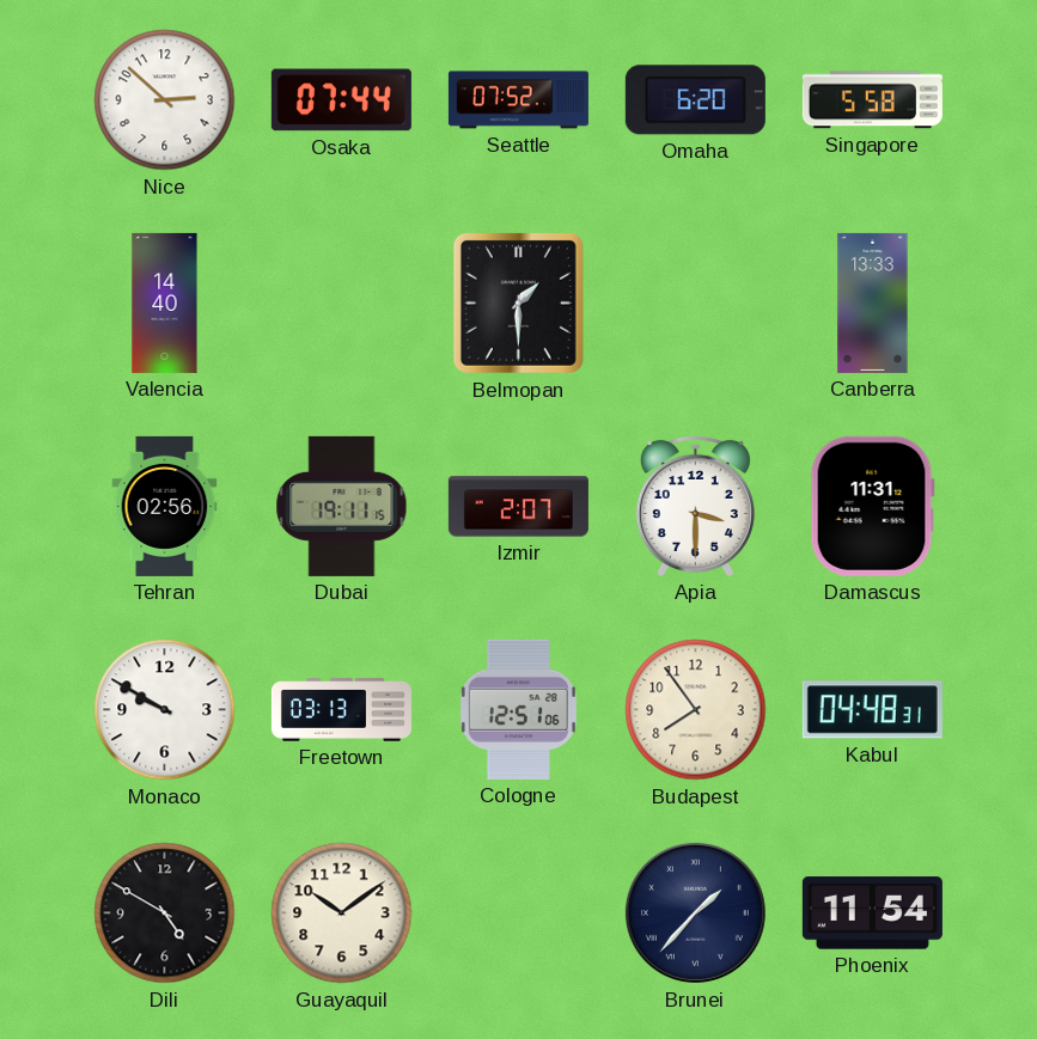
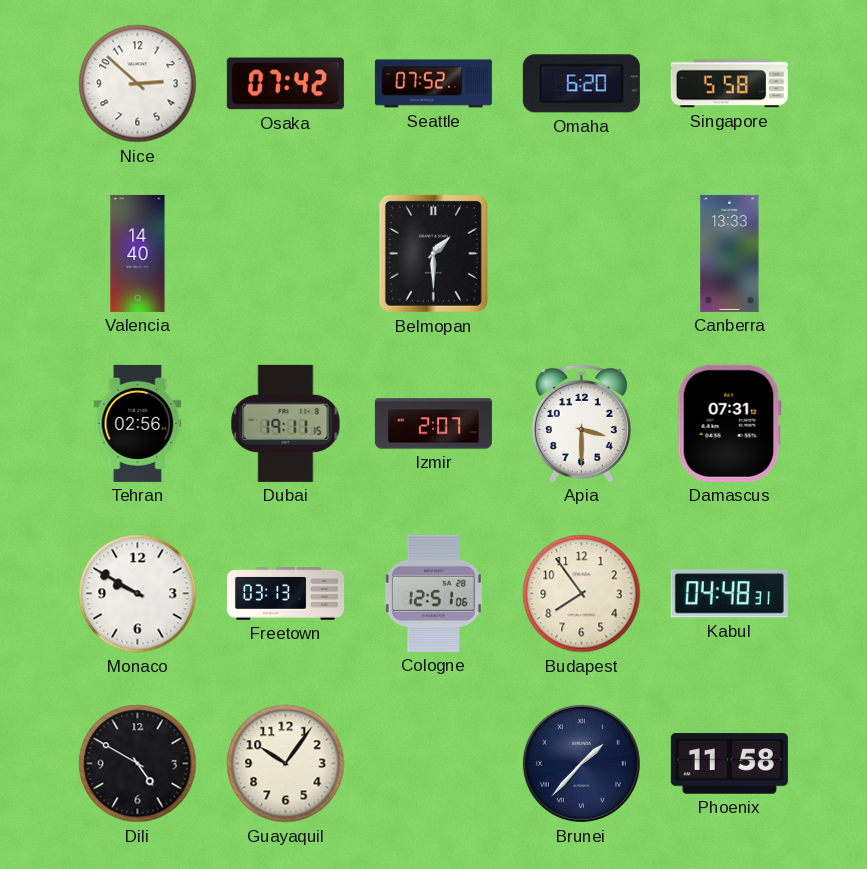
Osaka: 07:44 -> 07:42 (285, 84)
Damascus: 11:31 -> 07:31 (729, 423)
Guayaquil: 10:09 -> 10:06 (286, 764)
Phoenix: 11:54 -> 11:58 (729, 764)
